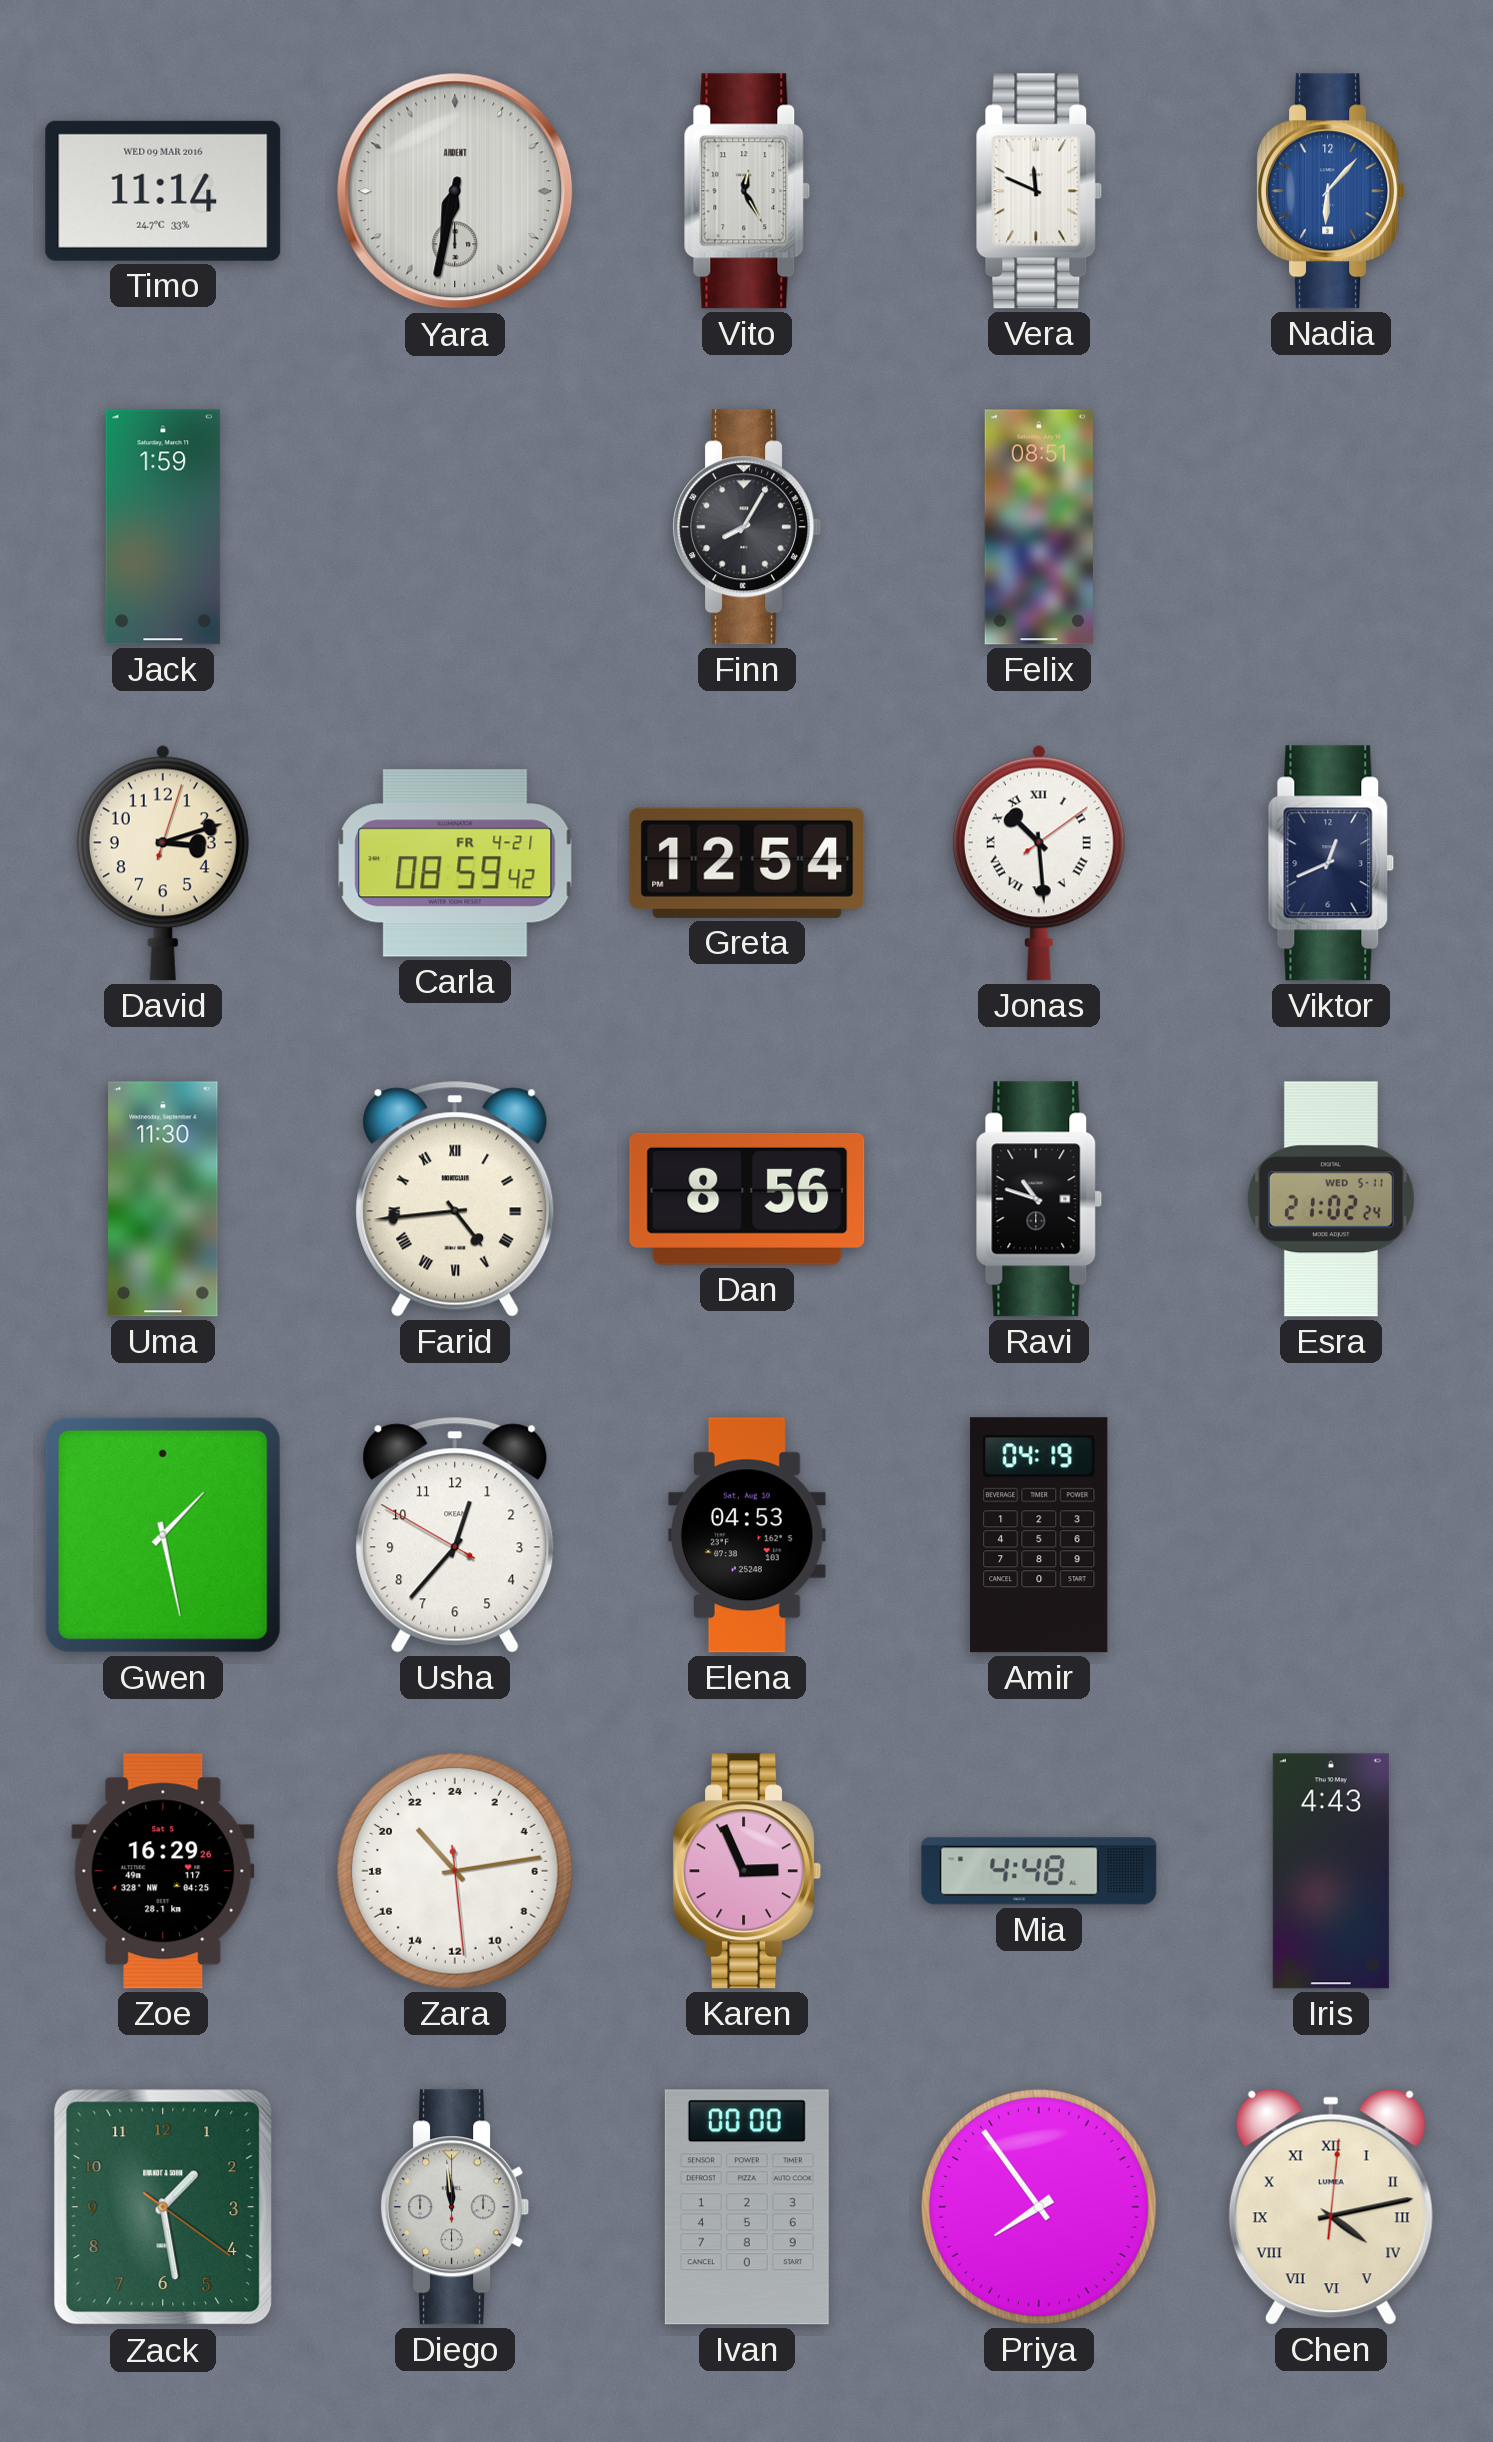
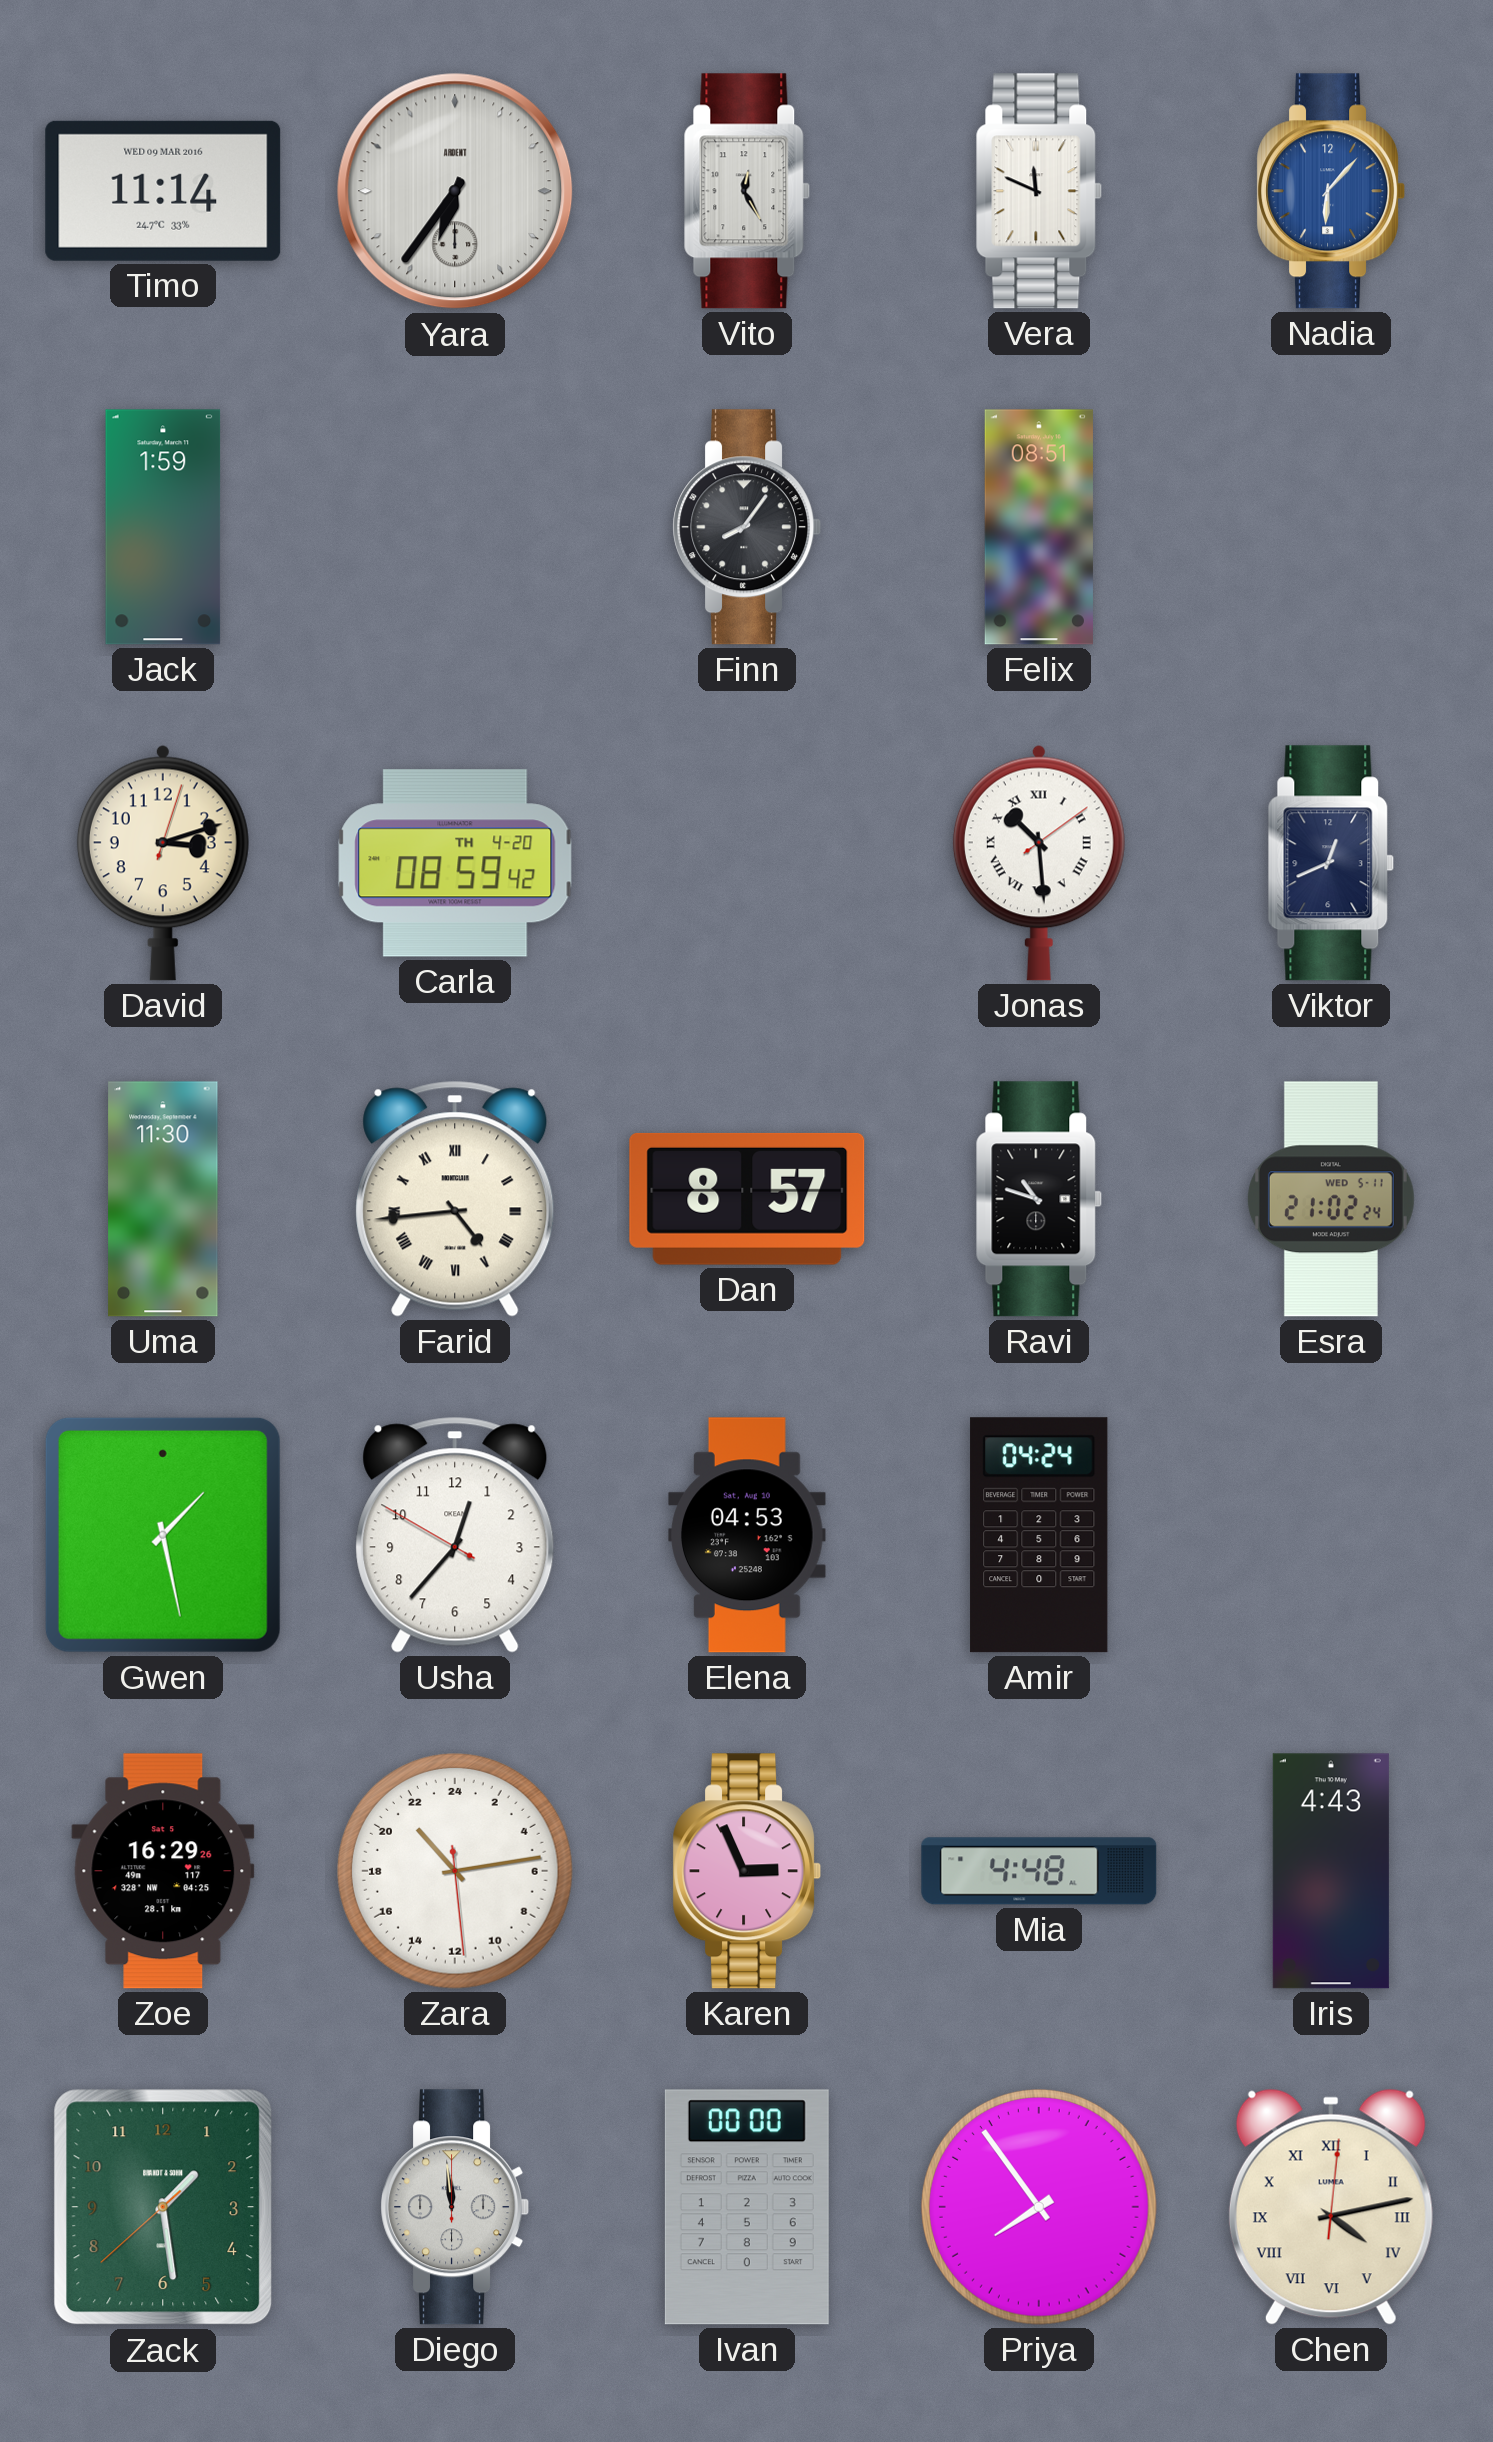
Yara: 6:32 -> 6:36 (455, 191)
Finn: 8:05 -> 8:06 (747, 527)
Carla date: FR 4-21 -> TH 4-20 (455, 863)
Greta: 12:54 -> none (747, 863)
Dan: 8:56 -> 8:57 (747, 1199)
Amir: 04:19 -> 04:24 (1039, 1535)
Zack: 1:28:21 -> 1:28:38 (163, 2207)
